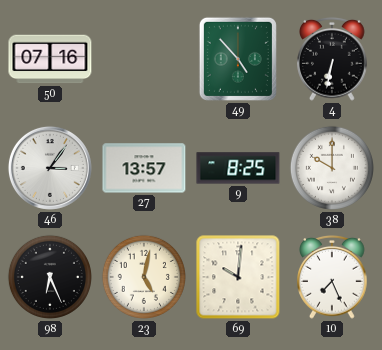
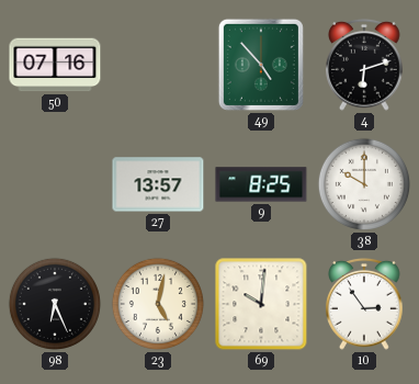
4: 6:32 -> 6:12 (364, 65)
46: 3:06 -> none (50, 168)
10: 7:26 -> 2:54 (364, 304)
